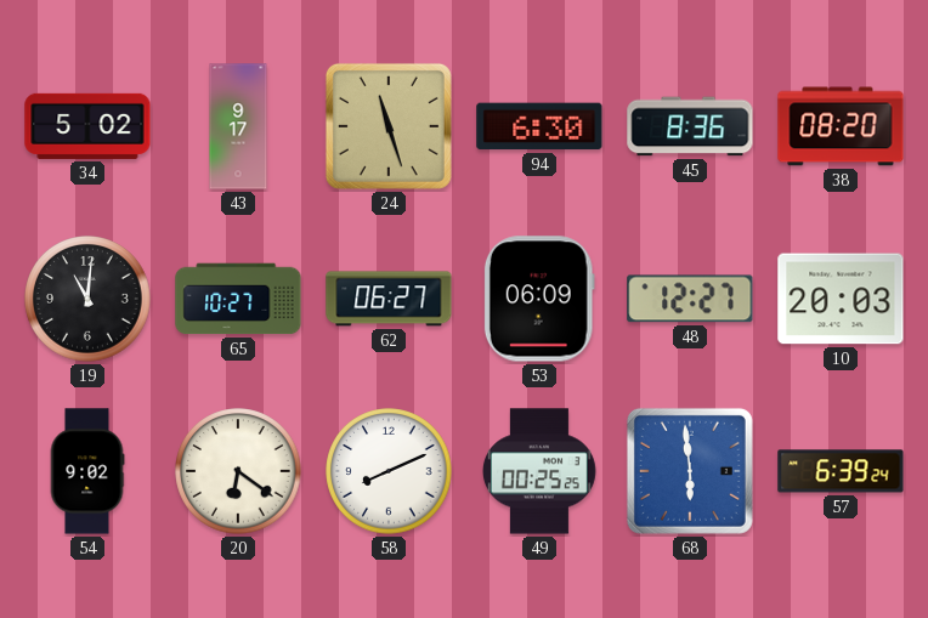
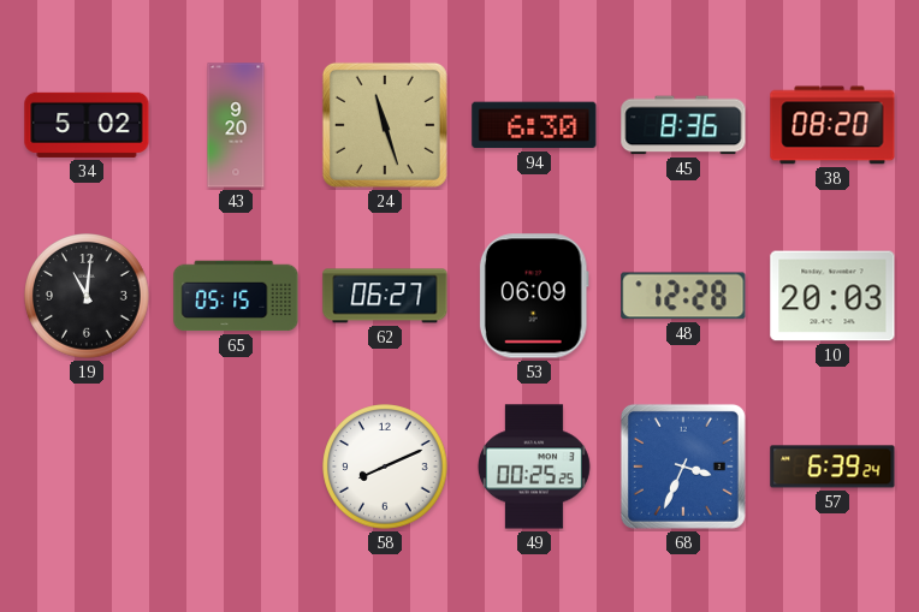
43: 9:17 -> 9:20 (236, 125)
65: 10:27 -> 05:15 (236, 296)
48: 12:27 -> 12:28 (683, 296)
54: 9:02 -> none (87, 471)
20: 6:21 -> none (238, 471)
68: 5:59 -> 3:34 (683, 467)
